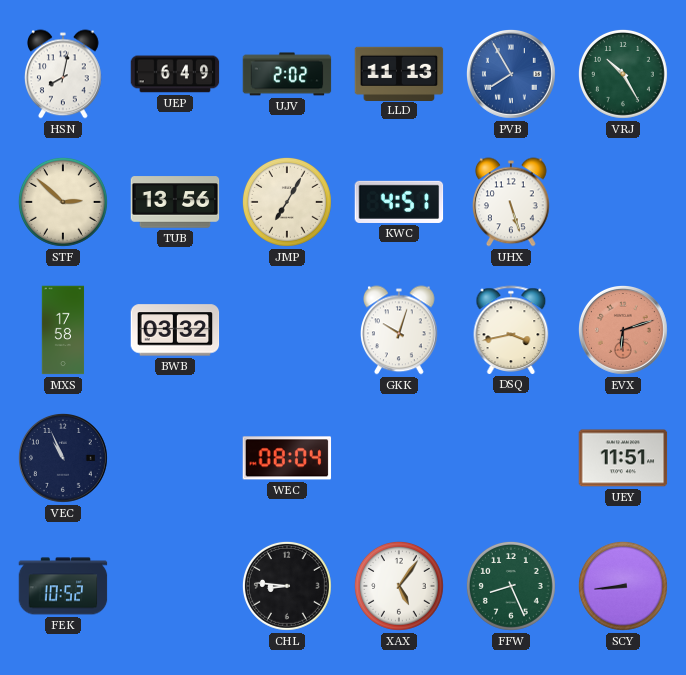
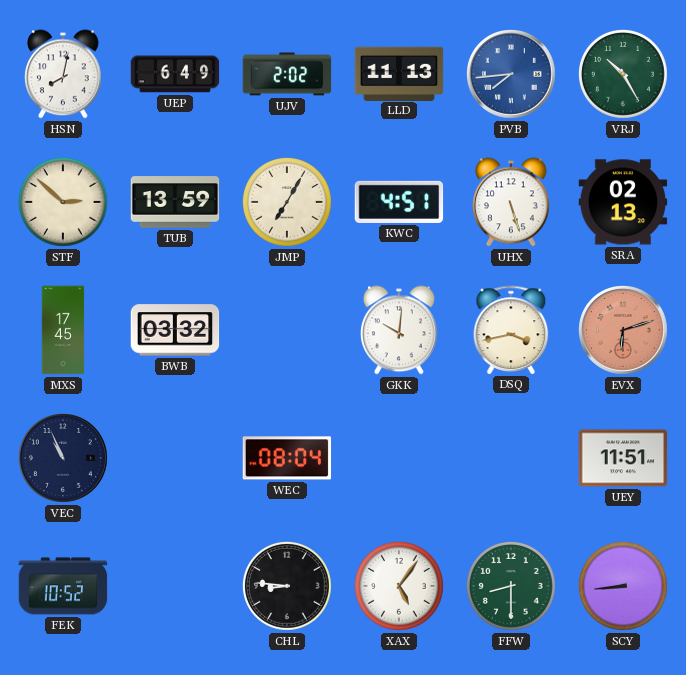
PVB: 7:55 -> 7:44 (512, 75)
TUB: 13:56 -> 13:59 (175, 202)
SRA: none -> 02:13 (623, 202)
MXS: 17:58 -> 17:45 (63, 330)
GKK: 10:03 -> 10:01 (400, 330)
FFW: 8:26 -> 8:30 (512, 587)
